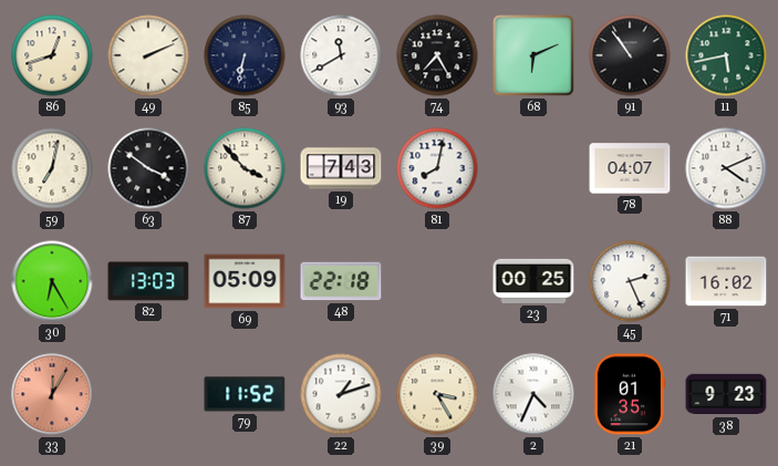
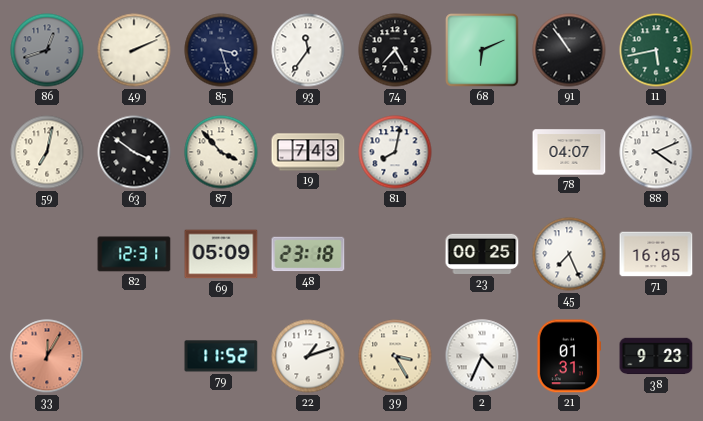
86 dial: cream -> grey (47, 50)
85: 6:32 -> 3:27 (221, 50)
93: 11:40 -> 11:36 (308, 50)
30: 6:25 -> none (52, 281)
82: 13:03 -> 12:31 (134, 254)
48: 22:18 -> 23:18 (308, 254)
45: 2:26 -> 7:26 (569, 254)
71: 16:02 -> 16:05 (656, 254)
21: 01:35 -> 01:31 (568, 356)
